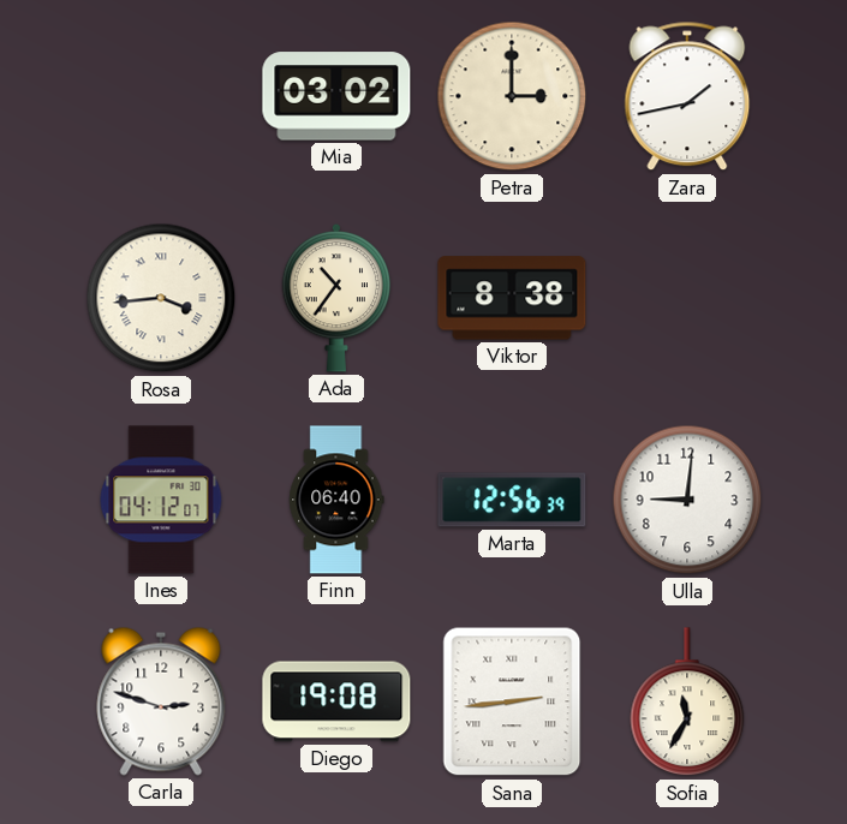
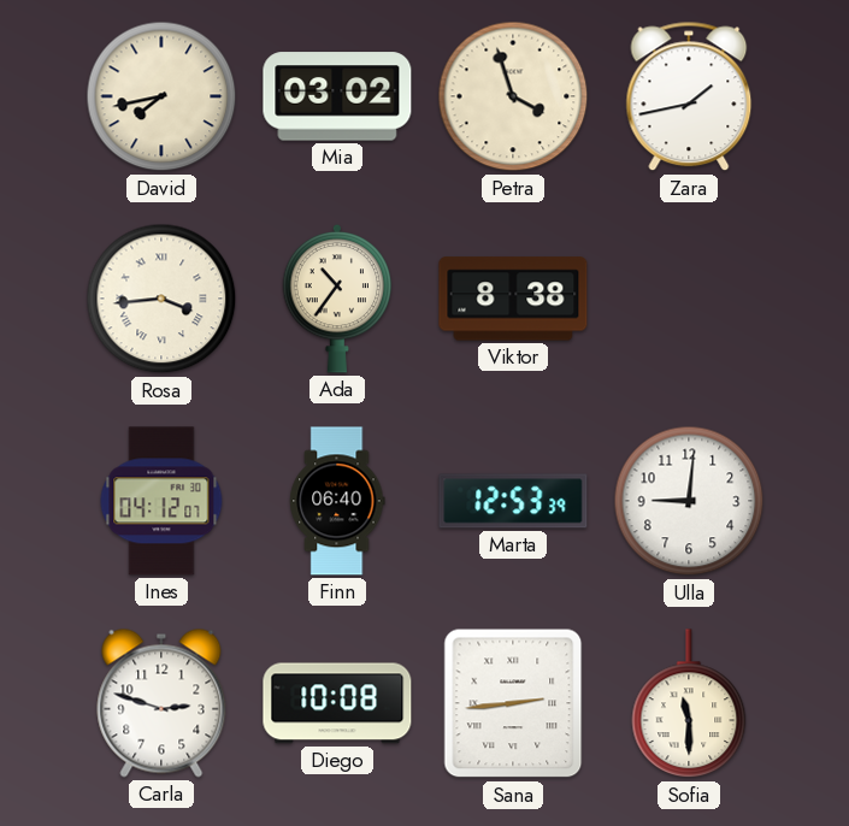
David: none -> 7:43 (161, 96)
Petra: 3:00 -> 3:57 (513, 96)
Marta: 12:56 -> 12:53 (513, 501)
Diego: 19:08 -> 10:08 (337, 703)
Sofia: 11:35 -> 11:30 (689, 704)
